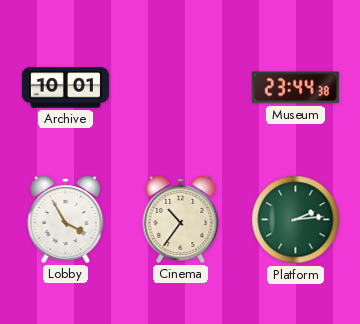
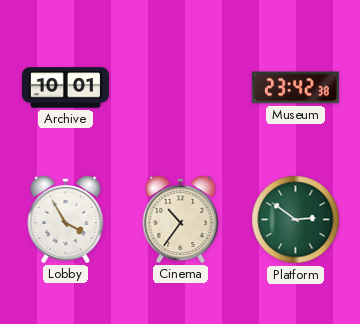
Museum: 23:44 -> 23:42 (295, 88)
Platform: 2:14 -> 2:51 (296, 220)
